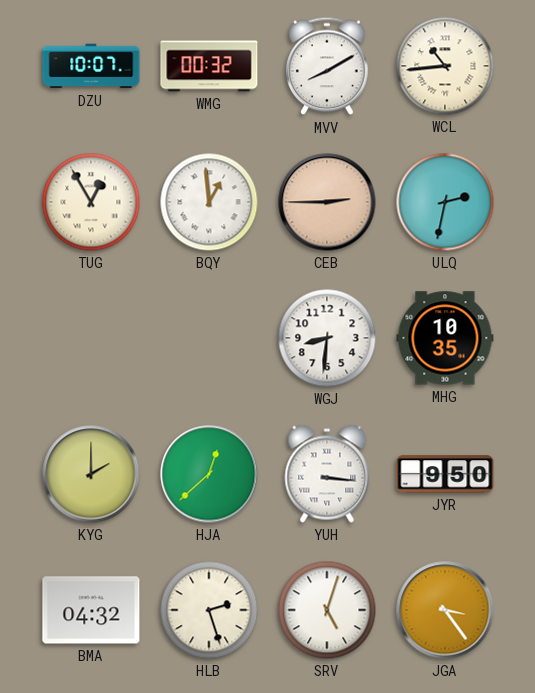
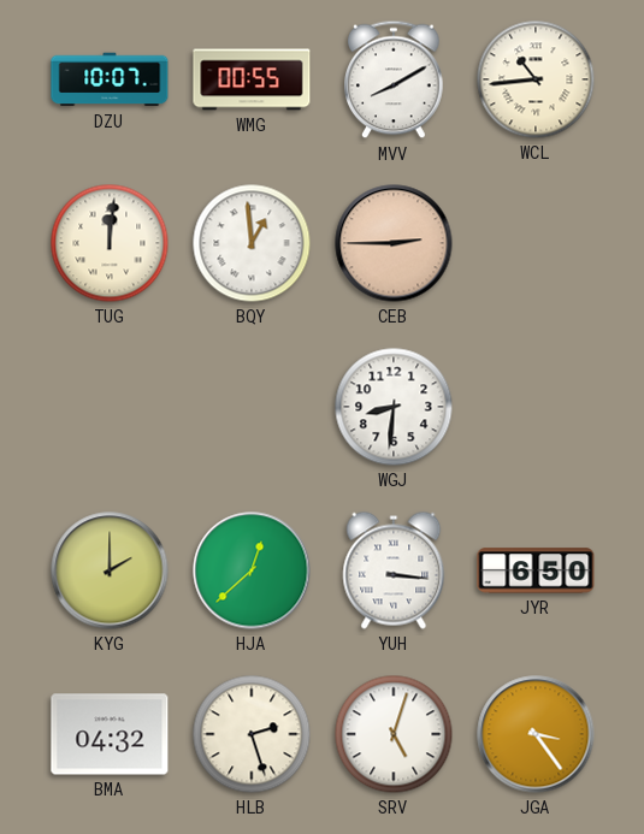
WMG: 00:32 -> 00:55 (252, 79)
TUG: 12:55 -> 12:01 (110, 243)
ULQ: 2:32 -> none (445, 202)
MHG: 10:35 -> none (445, 338)
JYR: 9:50 -> 6:50 (536, 570)
